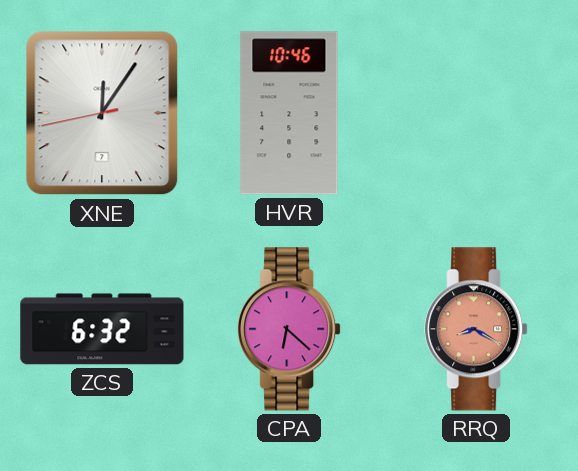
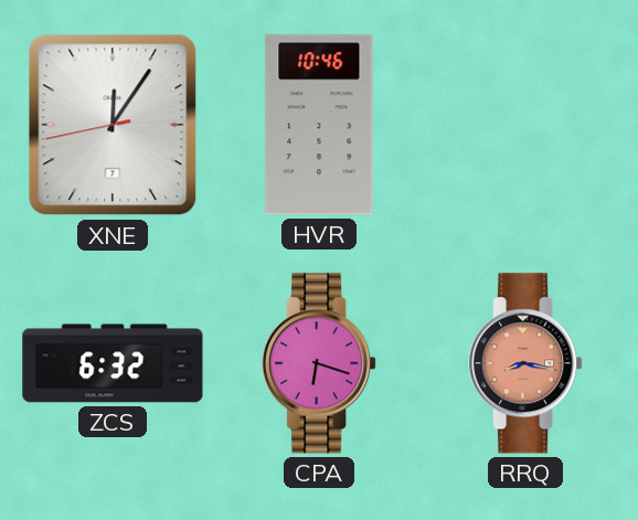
CPA: 6:22 -> 6:18 (319, 363)
RRQ: 8:20 -> 8:17 (525, 363)
